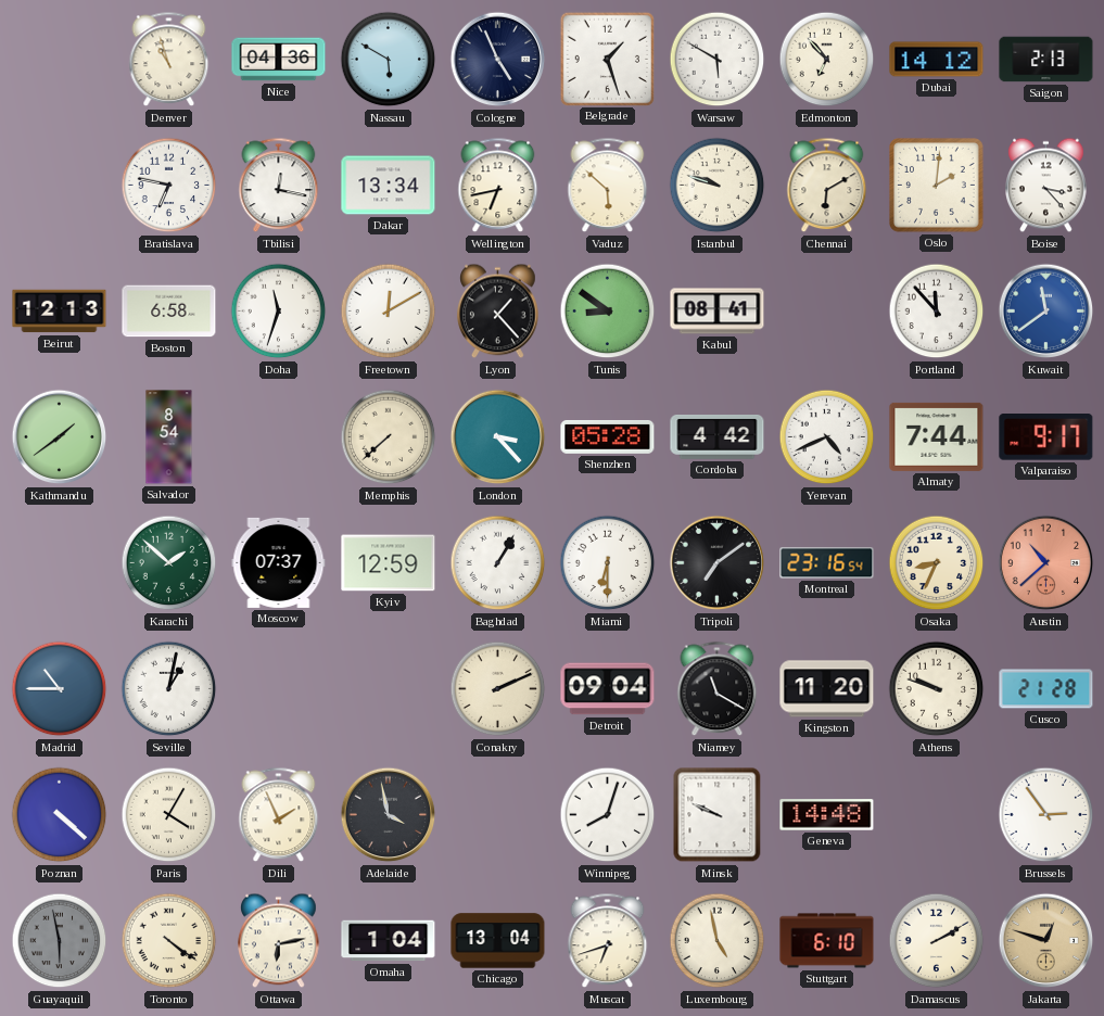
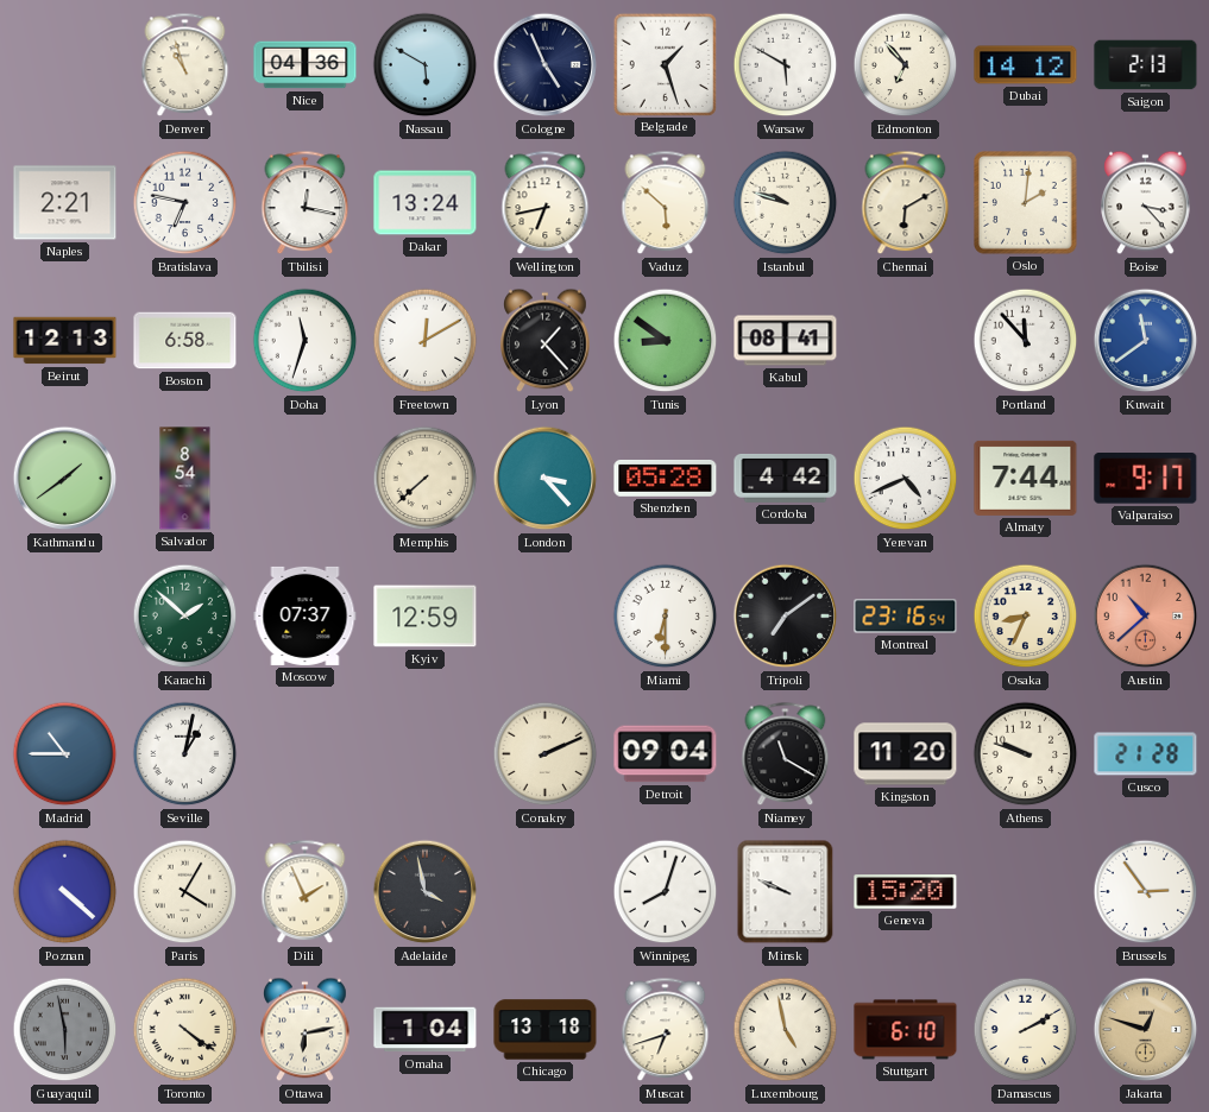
Naples: none -> 2:21 (65, 203)
Dakar: 13:34 -> 13:24 (426, 203)
Baghdad: 1:05 -> none (498, 563)
Geneva: 14:48 -> 15:20 (906, 892)
Chicago: 13:04 -> 13:18 (546, 1030)
